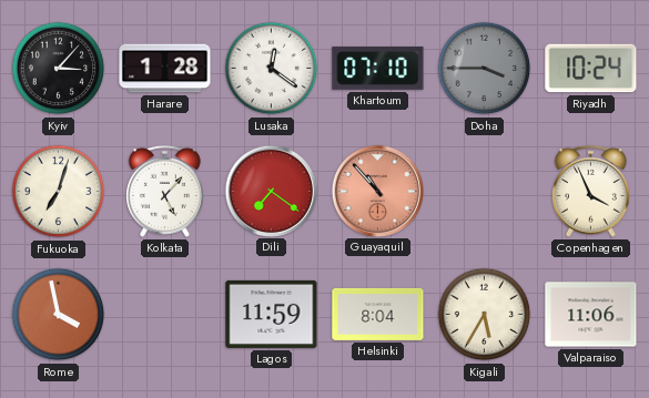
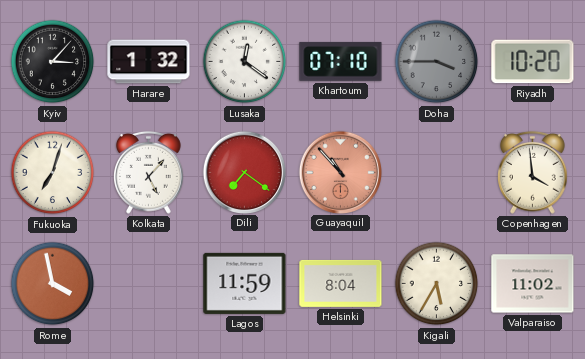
Harare: 1:28 -> 1:32 (149, 62)
Riyadh: 10:24 -> 10:20 (533, 62)
Copenhagen: 3:56 -> 3:59 (533, 172)
Valparaiso: 11:06 -> 11:02 (533, 284)
